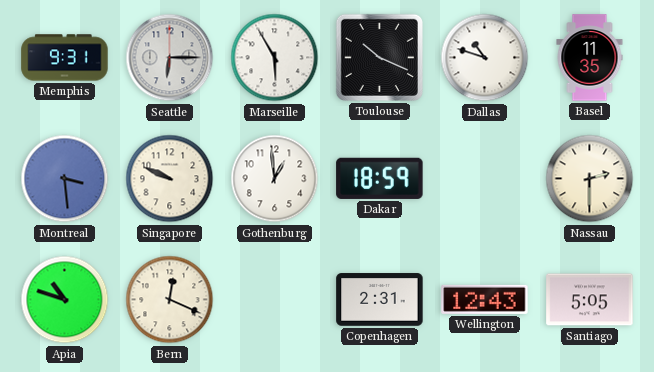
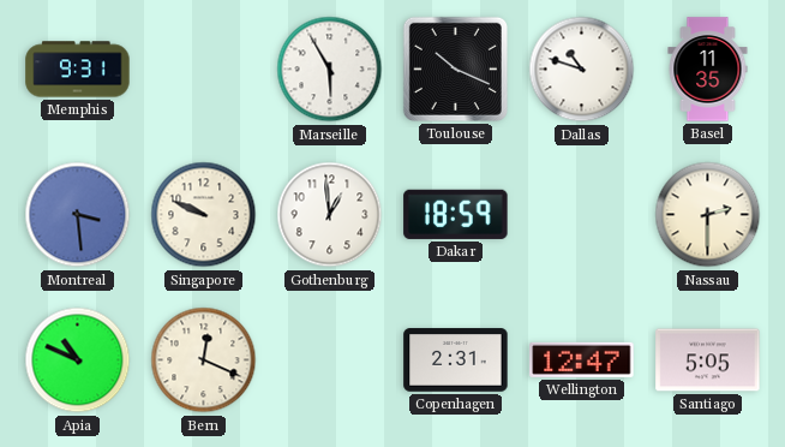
Seattle: 6:15 -> none (170, 58)
Apia: 10:48 -> 10:49 (78, 360)
Wellington: 12:43 -> 12:47 (582, 359)
